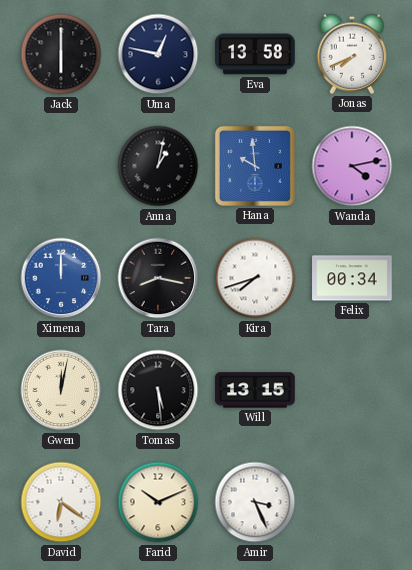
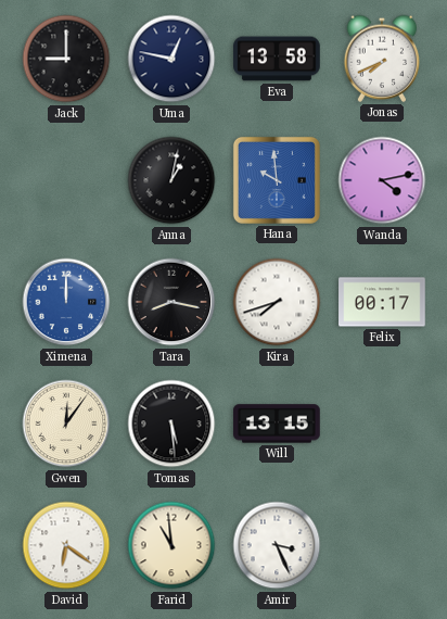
Jack: 6:00 -> 9:00 (66, 59)
Felix: 00:34 -> 00:17 (382, 302)
Gwen: 12:02 -> 12:06 (66, 424)
Farid: 10:11 -> 10:59 (171, 545)
